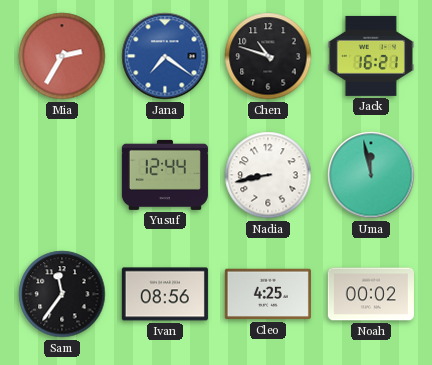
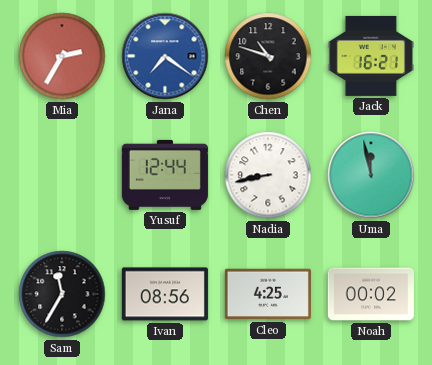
Sam: 11:36 -> 11:35 (62, 294)
